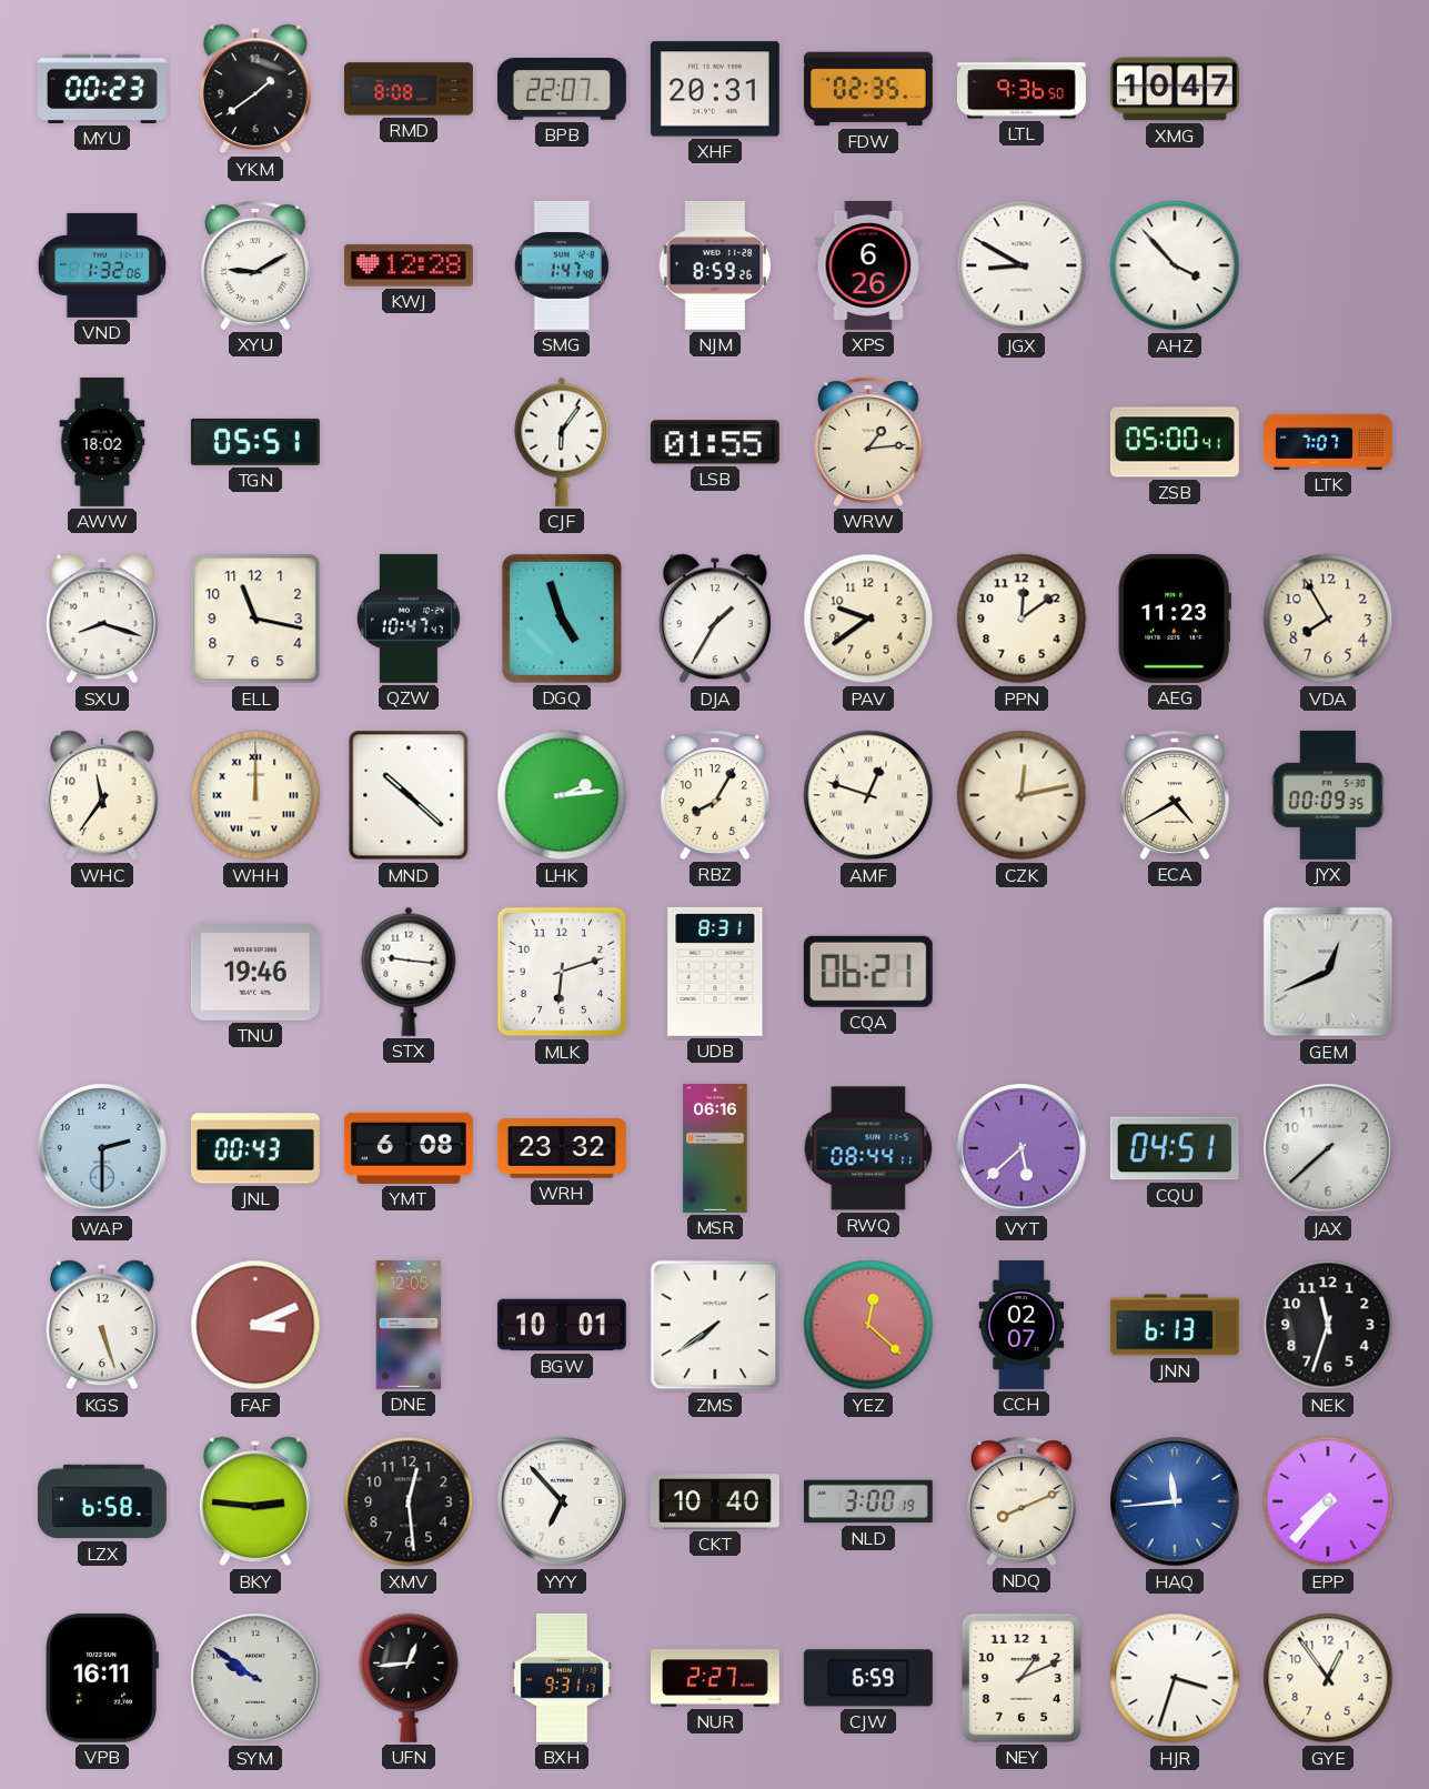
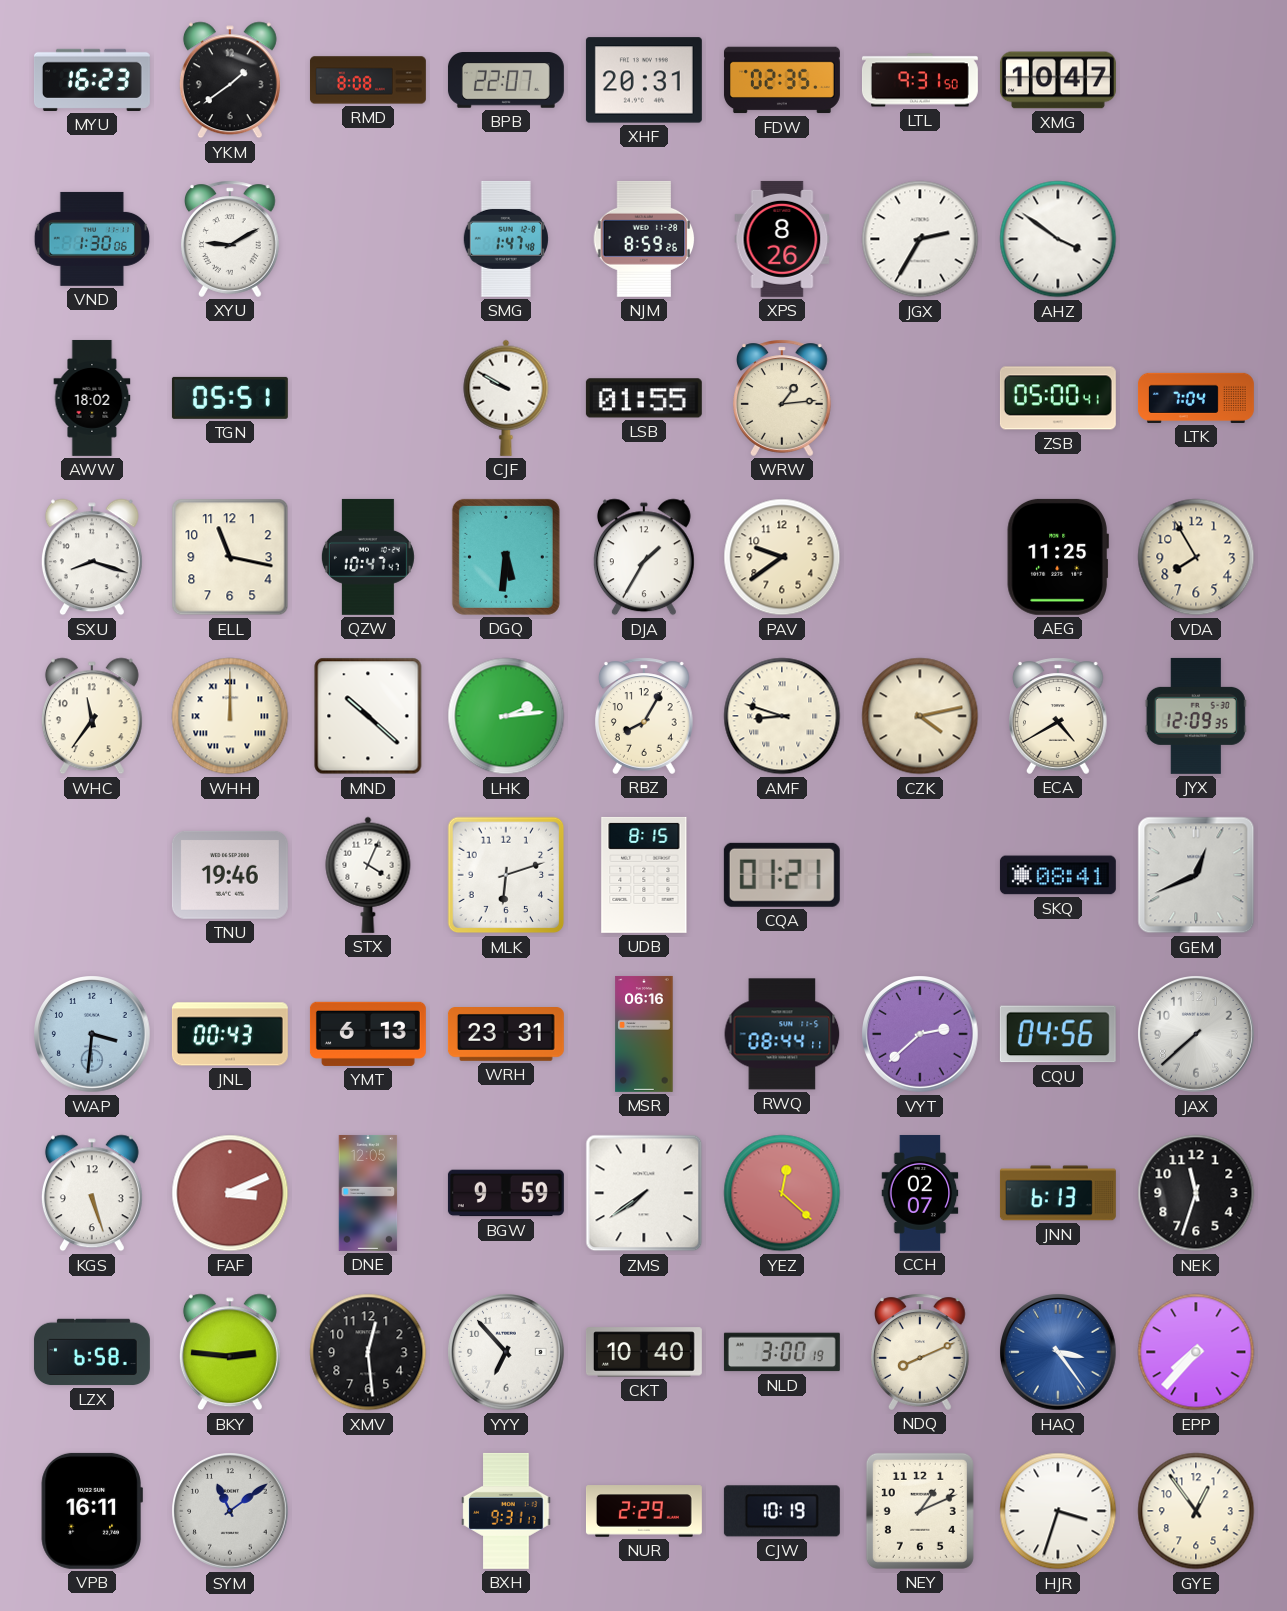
MYU: 00:23 -> 16:23 (92, 80)
LTL: 9:36 -> 9:31 (920, 80)
VND: 1:32 -> 1:30 (92, 239)
KWJ: 12:28 -> none (409, 265)
XPS: 6:26 -> 8:26 (782, 239)
JGX: 8:50 -> 2:35 (920, 239)
AHZ: 3:53 -> 3:51 (1058, 239)
CJF: 6:06 -> 9:50 (506, 398)
LTK: 7:07 -> 7:04 (1196, 398)
DGQ: 4:57 -> 5:31 (506, 557)
PPN: 12:09 -> none (1022, 619)
AEG: 11:23 -> 11:25 (1058, 557)
AMF: 12:48 -> 8:48 (782, 716)
CZK: 12:13 -> 4:13 (920, 716)
JYX: 00:09 -> 12:09 (1196, 716)
STX: 9:16 -> 4:04 (368, 875)
UDB: 8:31 -> 8:15 (644, 875)
CQA: 06:21 -> 01:21 (782, 875)
SKQ: none -> 08:41 (1058, 875)
WAP: 2:30 -> 3:31 (92, 1034)
YMT: 6:08 -> 6:13 (368, 1034)
WRH: 23:32 -> 23:31 (506, 1035)
VYT: 5:38 -> 2:38 (920, 1034)
CQU: 04:51 -> 04:56 (1058, 1034)
BGW: 10:01 -> 9:59 (506, 1193)
HAQ: 11:44 -> 3:24 (1058, 1352)
SYM: 9:51 -> 11:09 (230, 1511)
UFN: 12:44 -> none (409, 1678)
NUR: 2:27 -> 2:29 (644, 1511)
CJW: 6:59 -> 10:19 (782, 1511)
